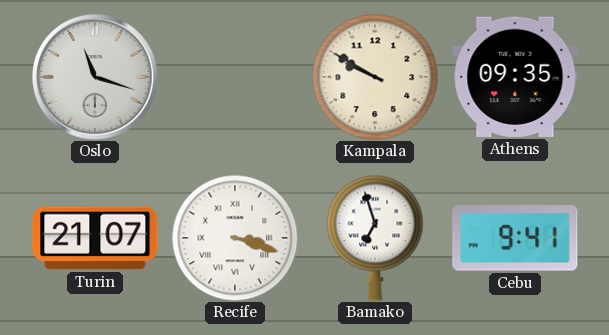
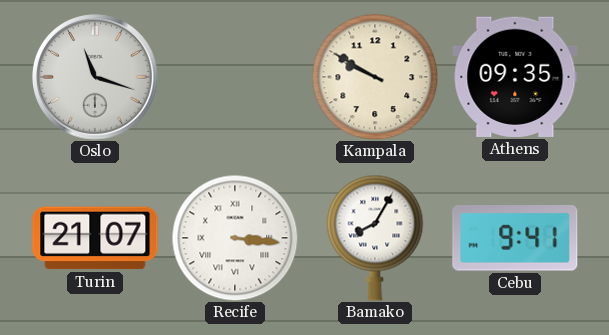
Recife: 3:18 -> 3:16 (235, 238)
Bamako: 6:57 -> 8:05 (375, 238)
